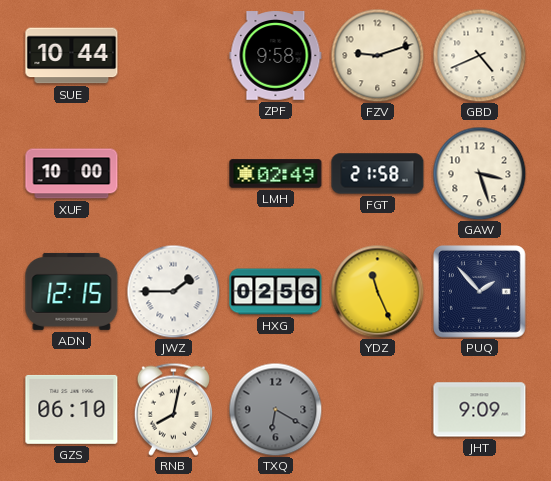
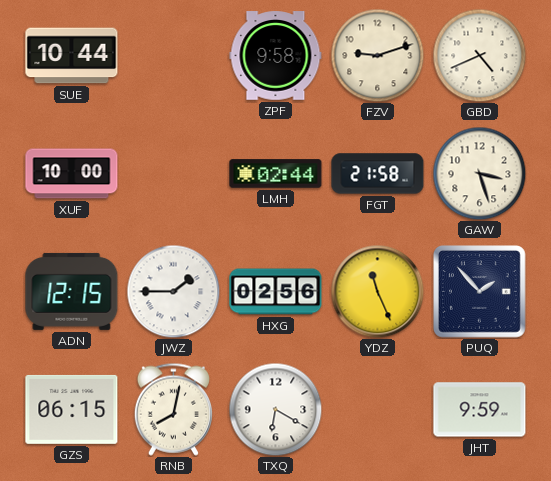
LMH: 02:49 -> 02:44 (276, 174)
GZS: 06:10 -> 06:15 (72, 409)
TXQ dial: grey -> white (275, 409)
JHT: 9:09 -> 9:59 (480, 410)
